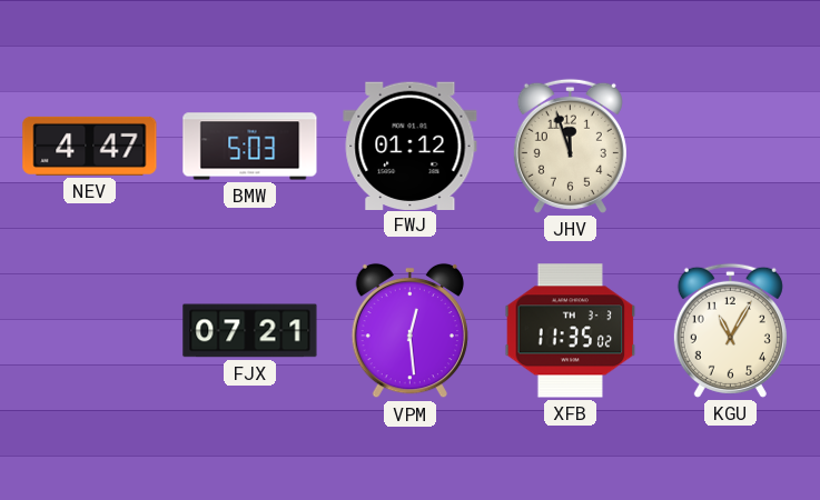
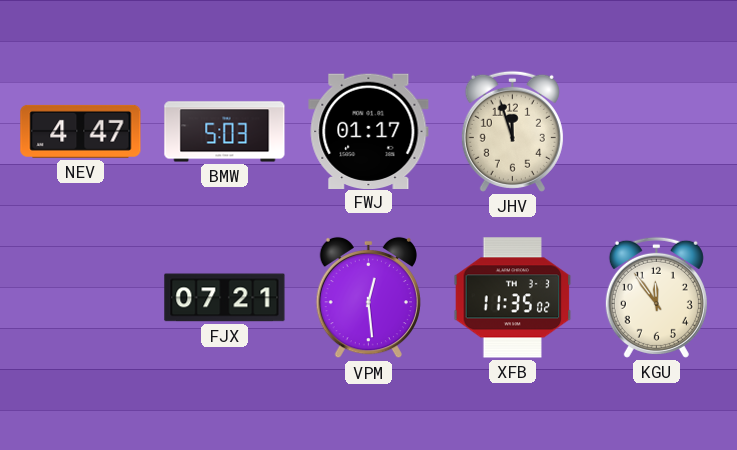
FWJ: 01:12 -> 01:17 (369, 131)
KGU: 11:05 -> 11:54 (656, 297)
